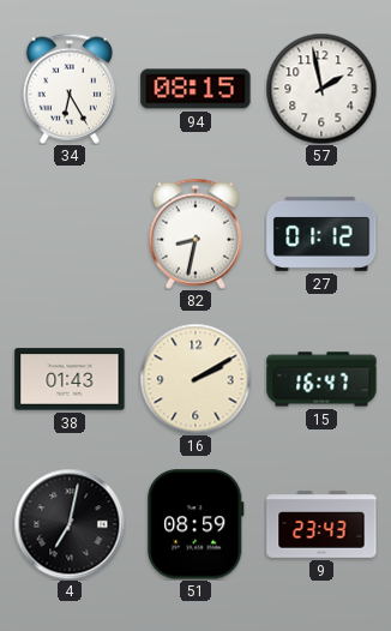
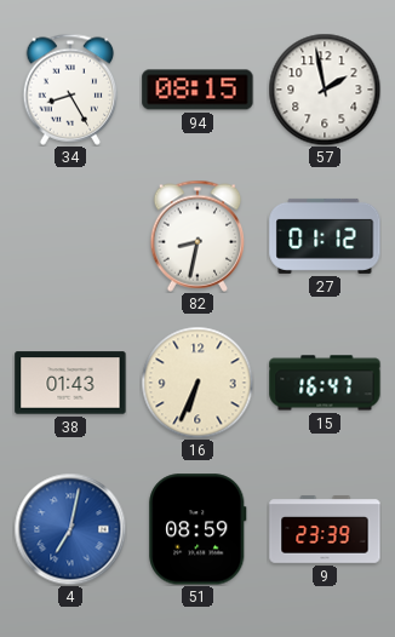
34: 6:25 -> 8:25 (70, 90)
16: 2:10 -> 6:34 (198, 383)
4 dial: black -> blue (70, 529)
9: 23:43 -> 23:39 (325, 529)
